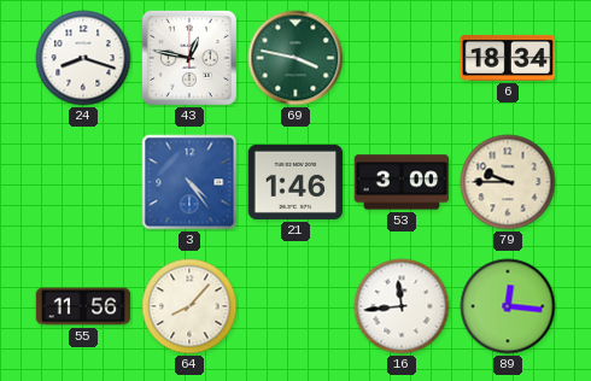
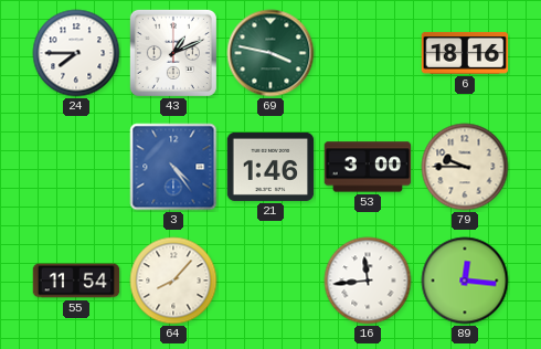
24: 8:18 -> 7:45 (76, 53)
43: 12:47 -> 1:11 (173, 53)
6: 18:34 -> 18:16 (465, 53)
55: 11:56 -> 11:54 (76, 281)
